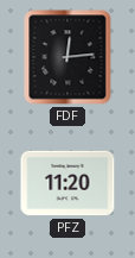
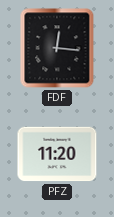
FDF: 12:14 -> 12:16 (57, 48)
